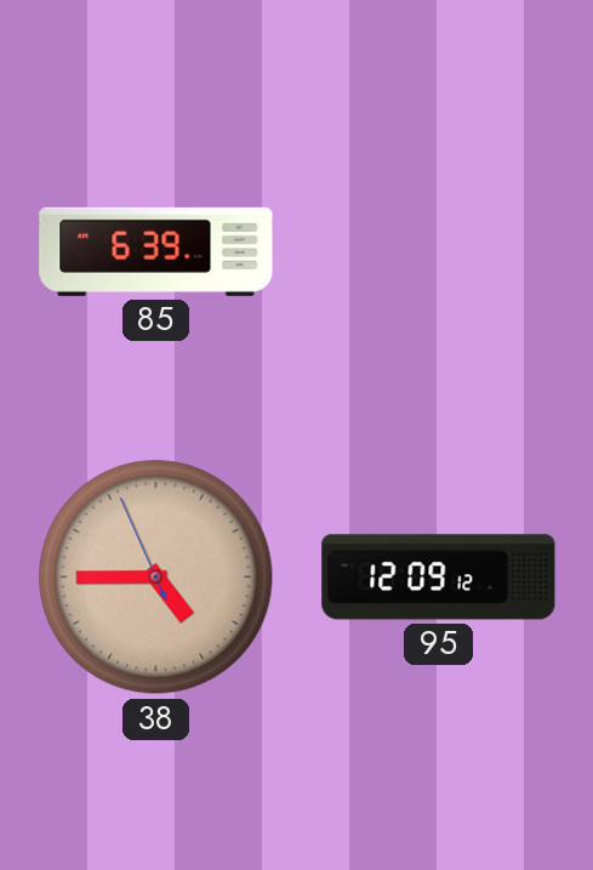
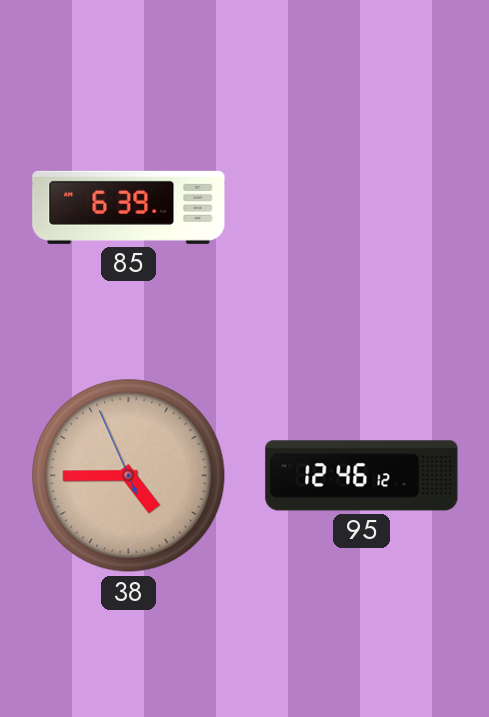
95: 12:09 -> 12:46 (362, 476)
